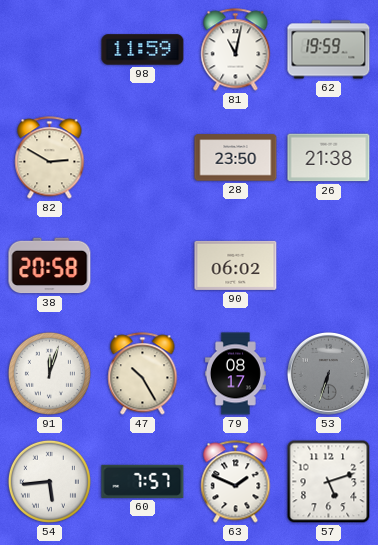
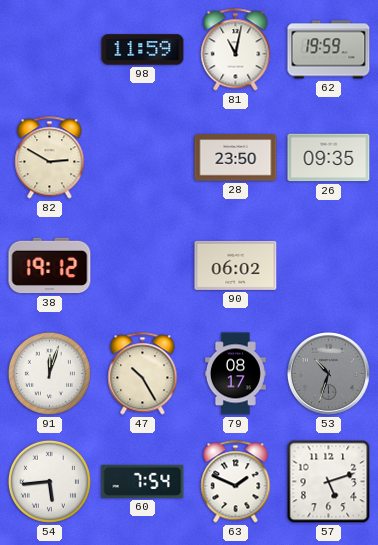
26: 21:38 -> 09:35 (329, 158)
38: 20:58 -> 19:12 (50, 266)
53: 6:33 -> 10:33 (328, 373)
60: 7:57 -> 7:54 (143, 481)
